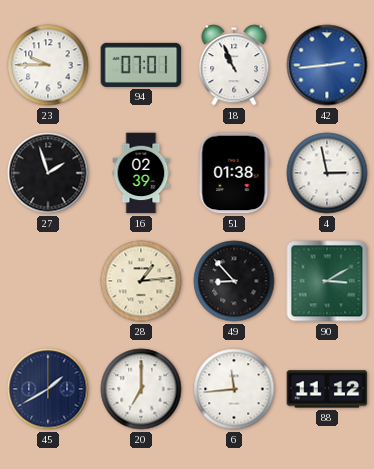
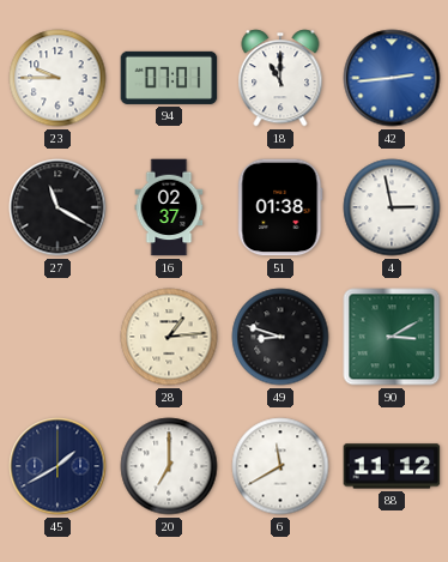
18: 10:56 -> 11:00 (280, 78)
27: 1:57 -> 11:20 (57, 207)
16: 02:39 -> 02:37 (169, 207)
49: 8:53 -> 8:48 (280, 337)
6: 11:44 -> 11:40 (280, 466)
